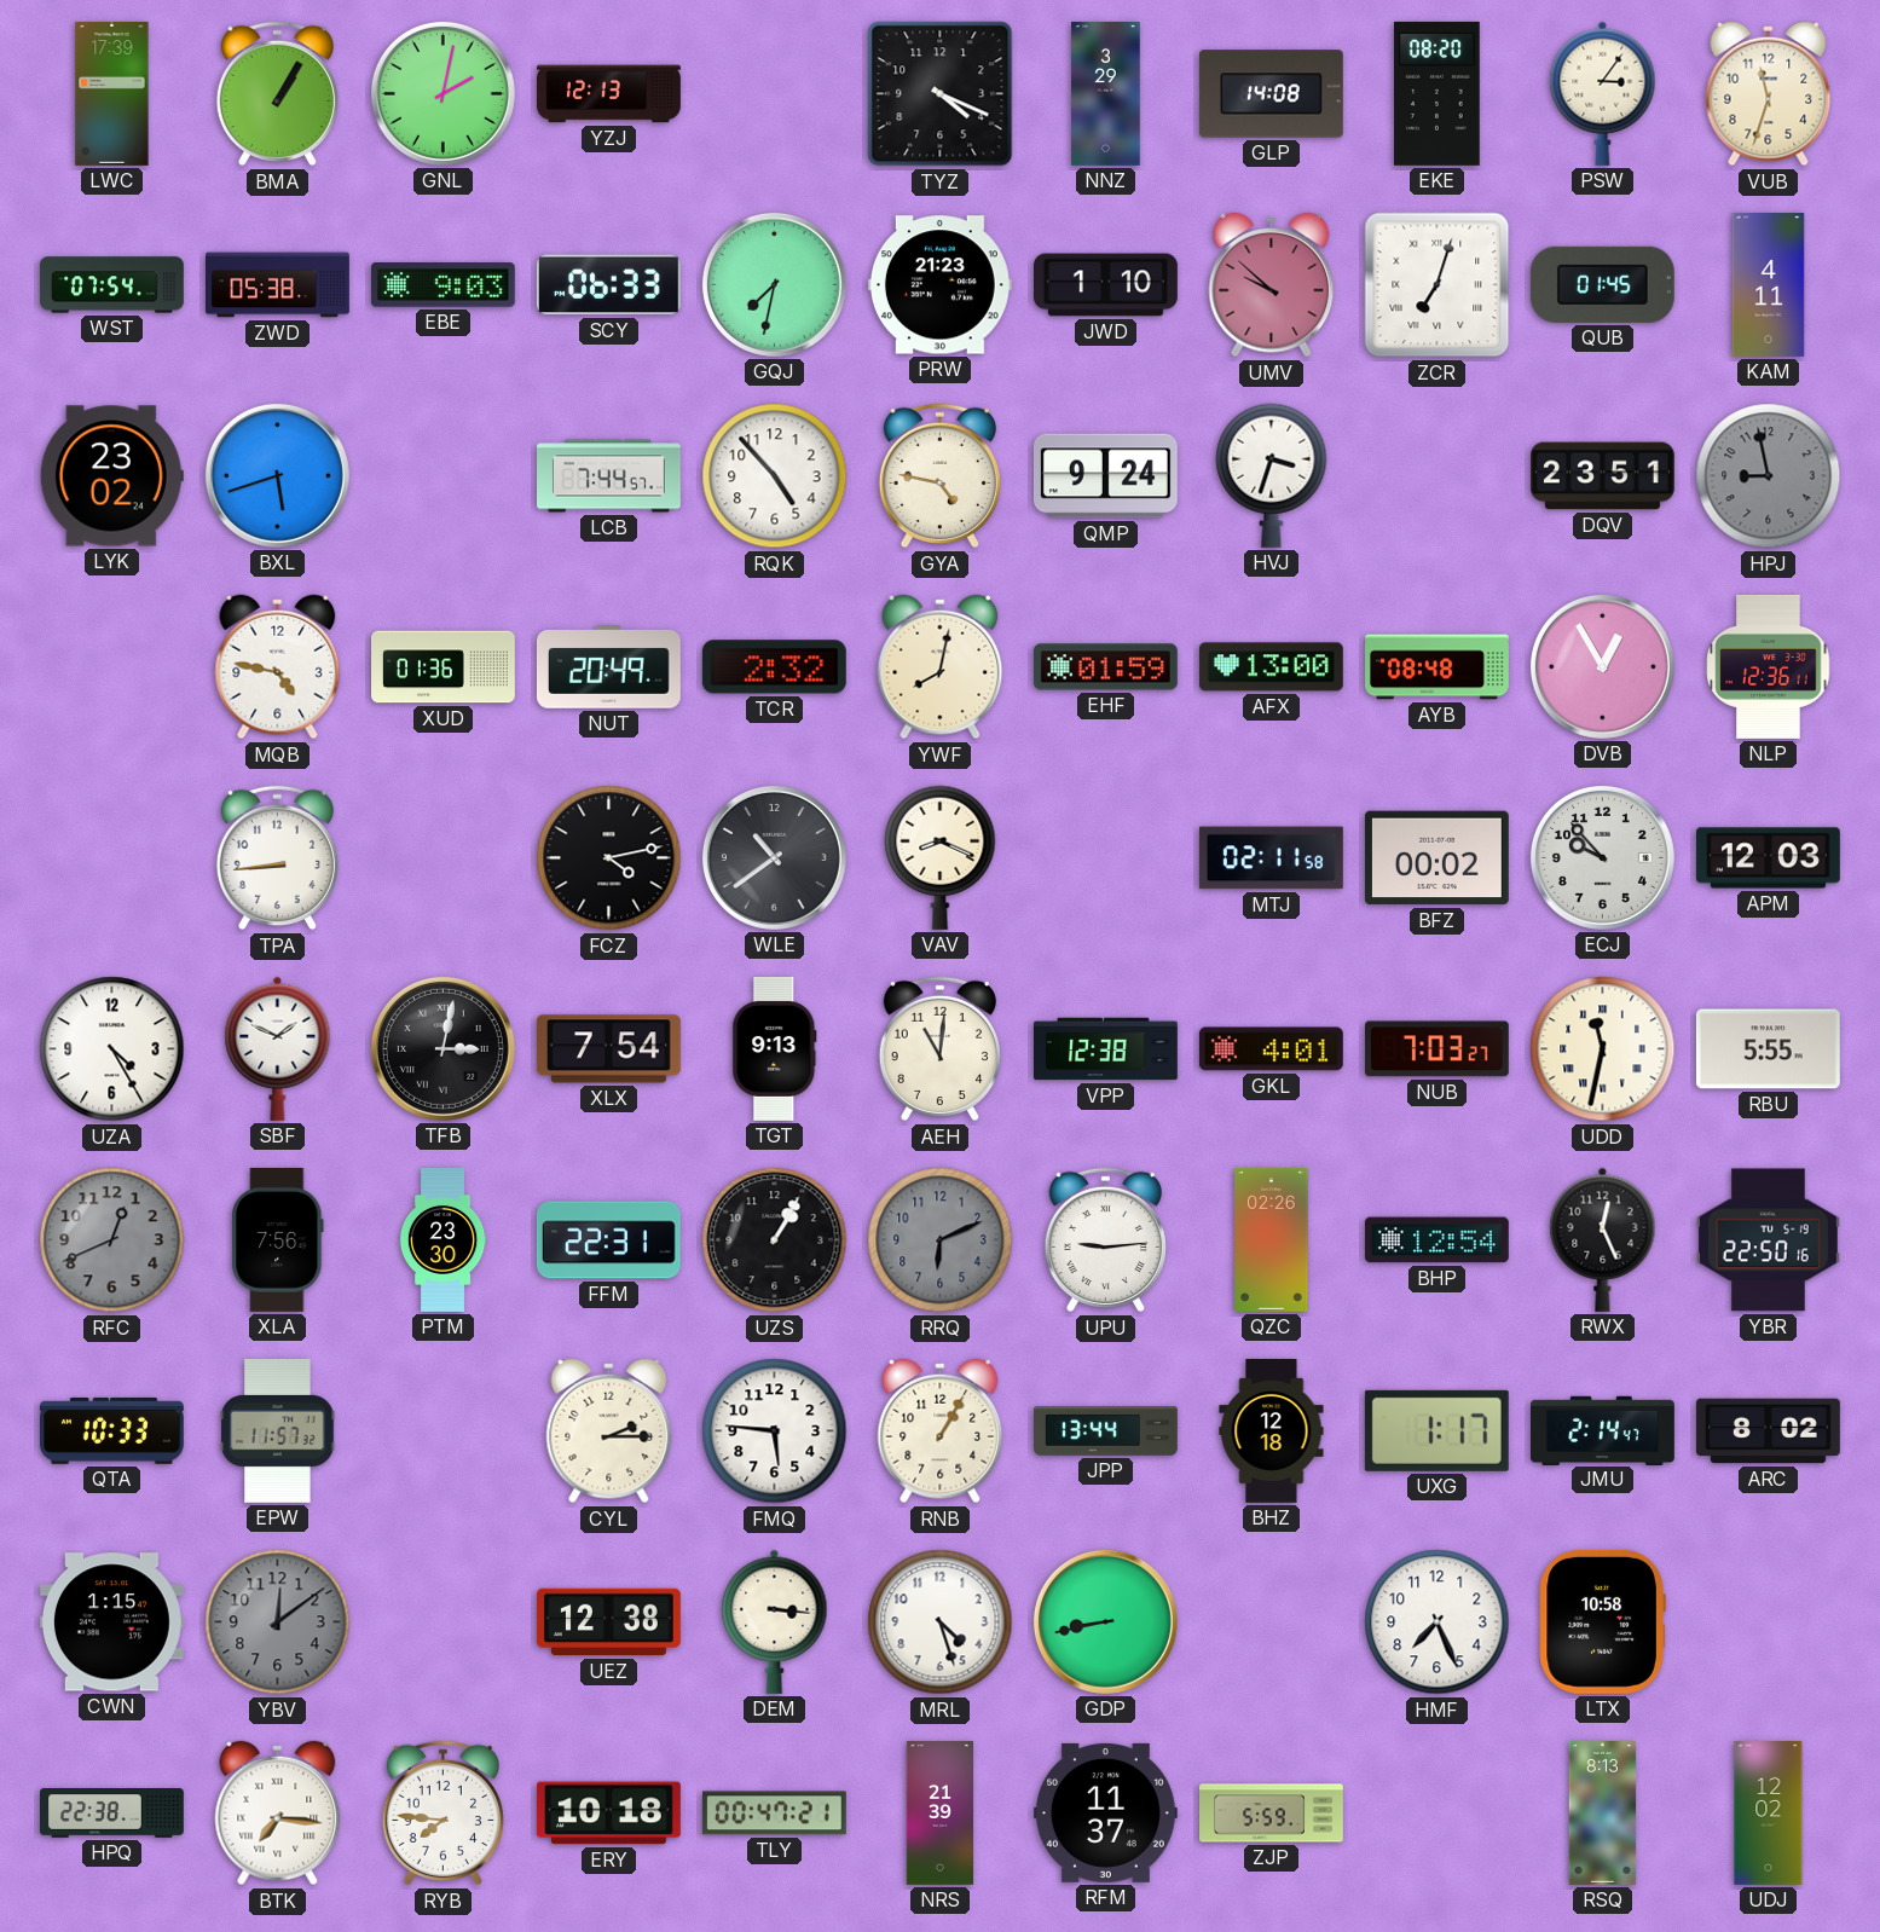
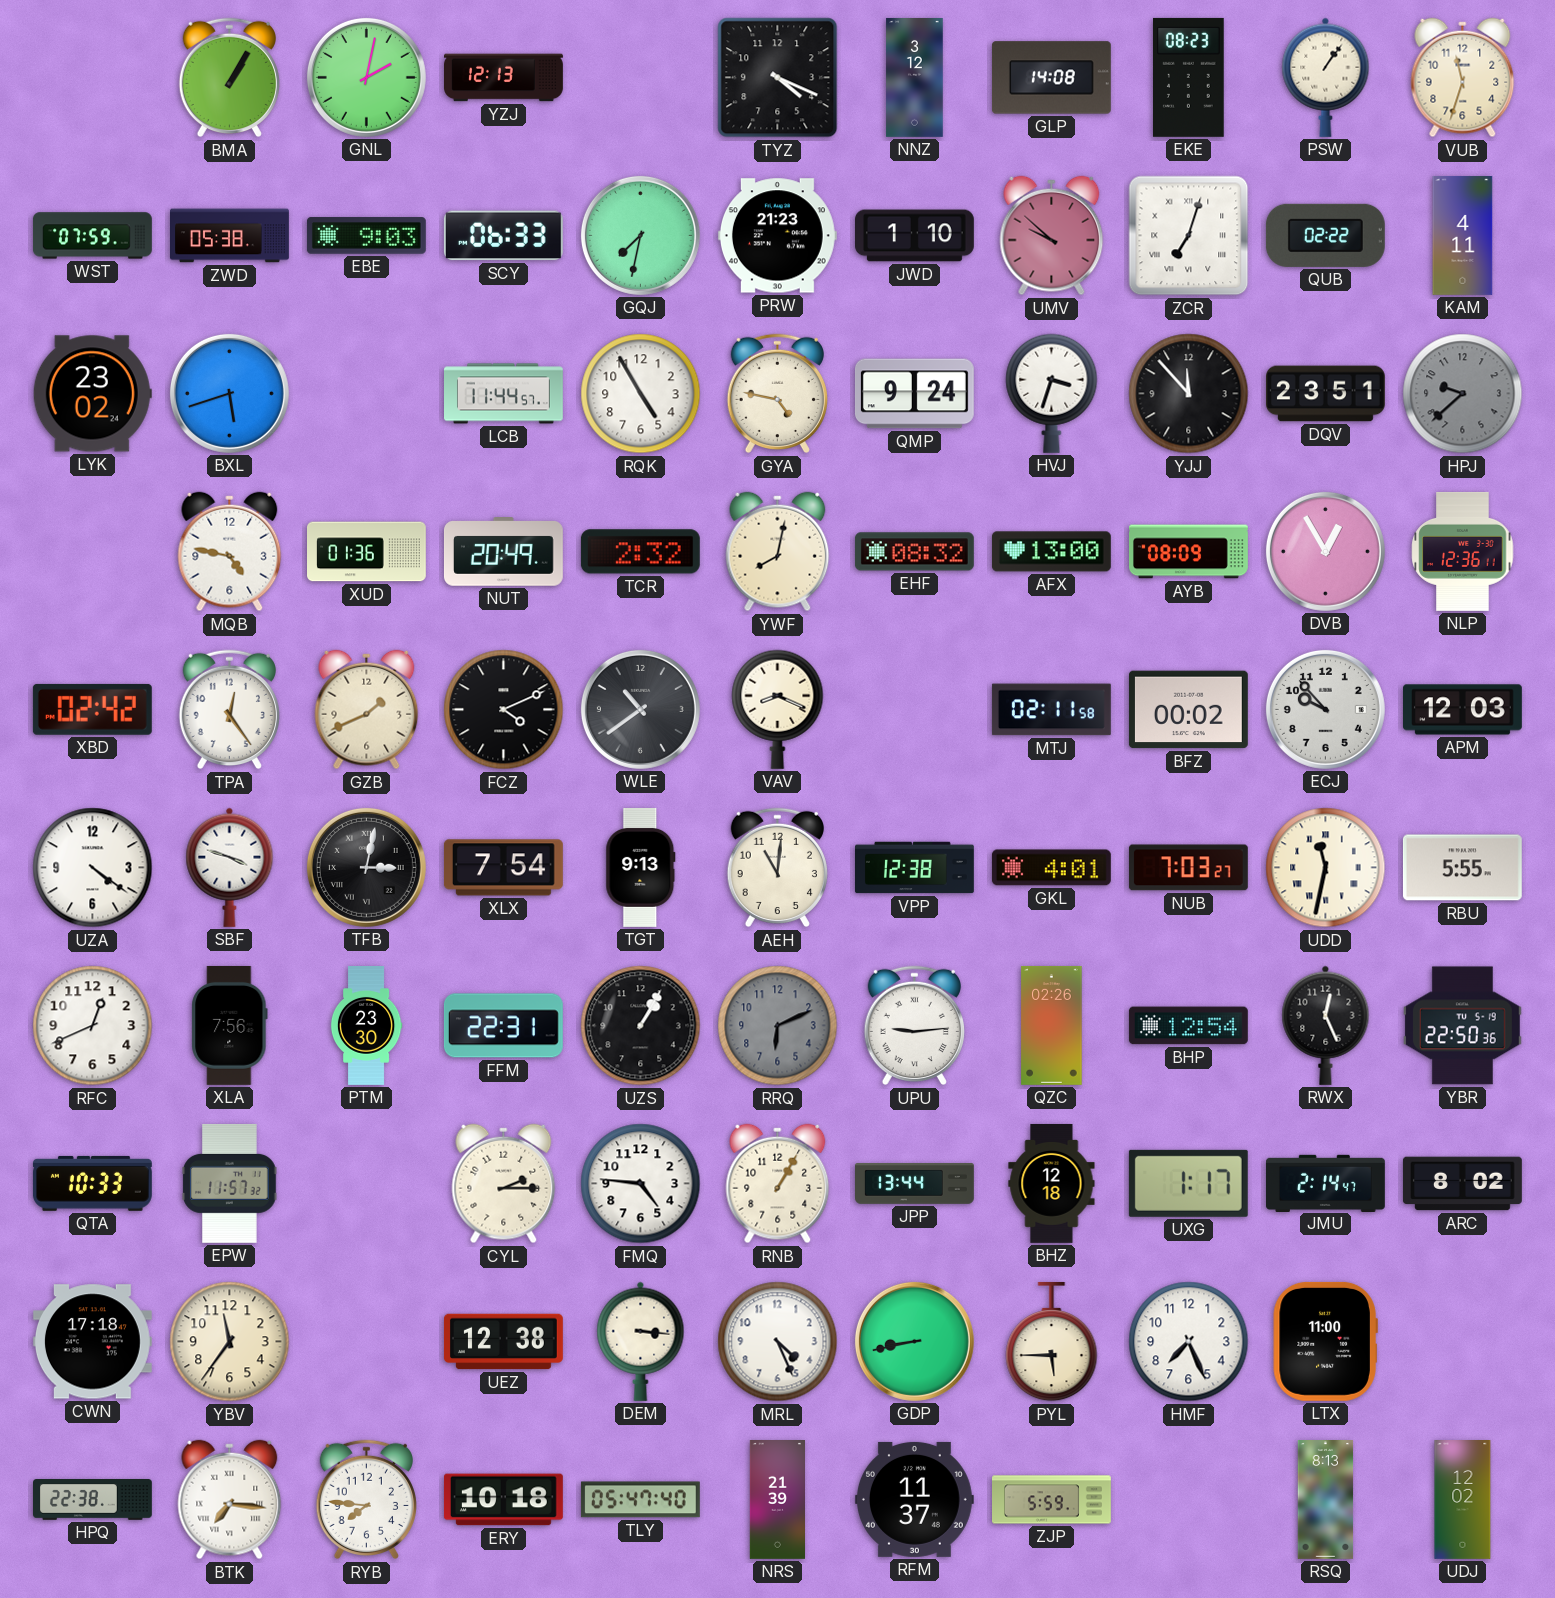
LWC: 17:39 -> none (112, 94)
NNZ: 3:29 -> 3:12 (915, 78)
EKE: 08:20 -> 08:23 (1189, 77)
PSW: 3:06 -> 1:06 (1326, 77)
WST: 07:54 -> 07:59 (92, 236)
QUB: 01:45 -> 02:22 (1325, 235)
LCB: 7:44 -> 11:44 (504, 394)
RQK: 4:53 -> 4:55 (641, 394)
YJJ: none -> 11:53 (1189, 394)
HPJ: 8:58 -> 9:38 (1463, 394)
EHF: 01:59 -> 08:32 (914, 552)
AYB: 08:48 -> 08:09 (1189, 552)
XBD: none -> 02:42 (92, 709)
TPA: 8:44 -> 12:24 (229, 710)
GZB: none -> 1:41 (367, 710)
FCZ: 4:13 -> 4:11 (504, 710)
UZA: 4:25 -> 4:21 (93, 868)
SBF: 1:49 -> 3:48 (230, 867)
RFC dial: grey -> white (93, 1026)
YBR: 22:50:16 -> 22:50:36 (1462, 1026)
FMQ: 5:46 -> 4:46 (641, 1184)
CWN: 1:15 -> 17:18 (92, 1342)
YBV: 12:09 -> 11:36 (230, 1342)
YBV dial: grey -> cream (230, 1342)
MRL: 4:27 -> 4:26 (778, 1342)
PYL: none -> 5:45 (1052, 1342)
LTX: 10:58 -> 11:00 (1325, 1341)
TLY: 00:47 -> 05:47 (640, 1500)
